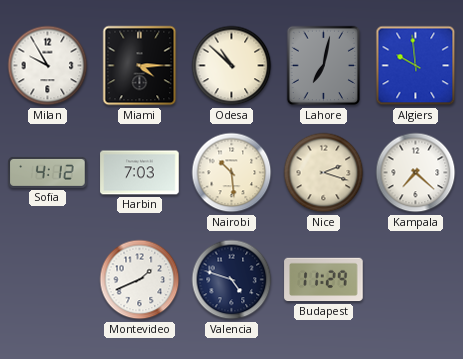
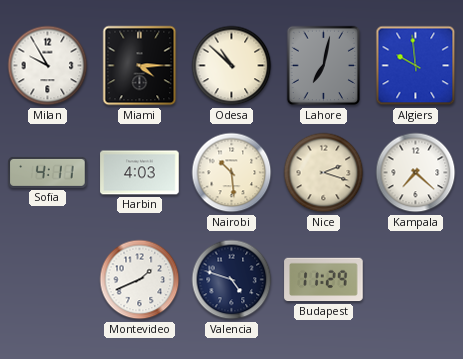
Sofia: 4:12 -> 4:11 (48, 172)
Harbin: 7:03 -> 4:03 (140, 173)
